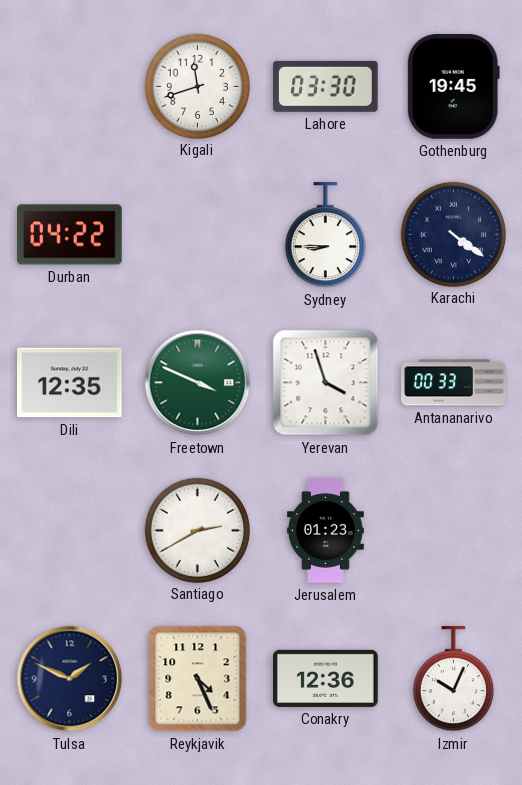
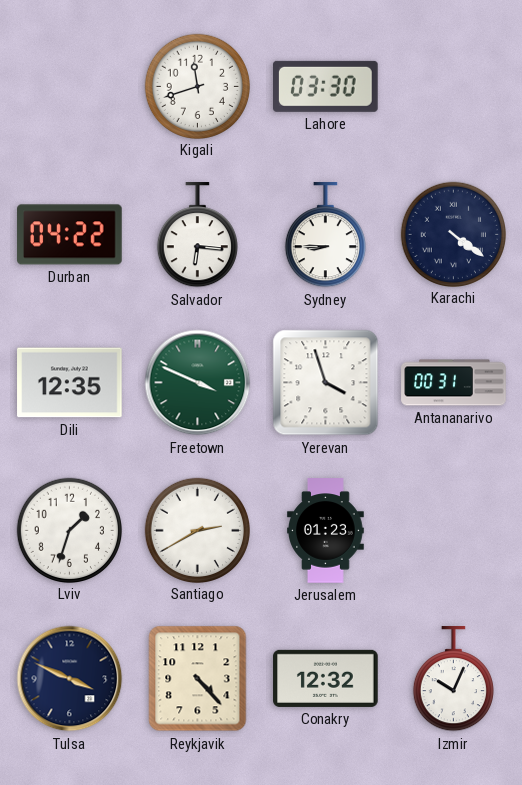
Gothenburg: 19:45 -> none (453, 87)
Salvador: none -> 6:16 (197, 235)
Antananarivo: 00:33 -> 00:31 (454, 383)
Lviv: none -> 1:33 (69, 530)
Tulsa: 1:49 -> 3:49 (70, 679)
Reykjavik: 4:26 -> 4:23 (198, 679)
Conakry: 12:36 -> 12:32 (326, 678)
